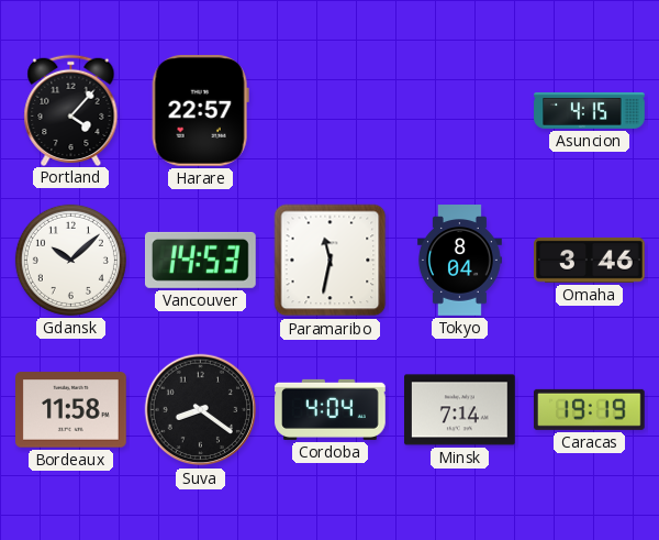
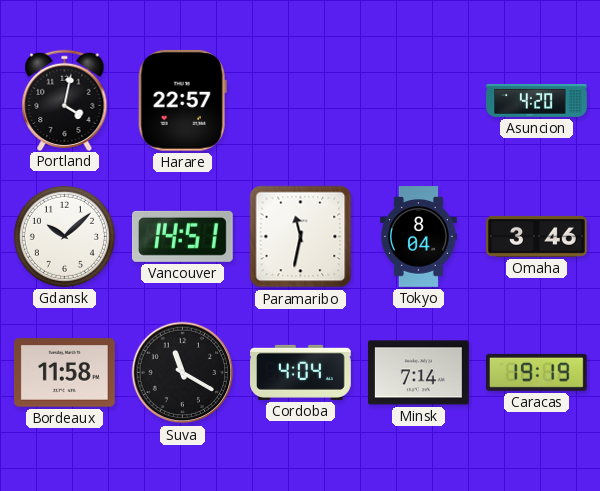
Portland: 4:07 -> 4:02 (65, 100)
Asuncion: 4:15 -> 4:20 (537, 100)
Vancouver: 14:53 -> 14:51 (183, 236)
Suva: 8:21 -> 11:20 (183, 373)
